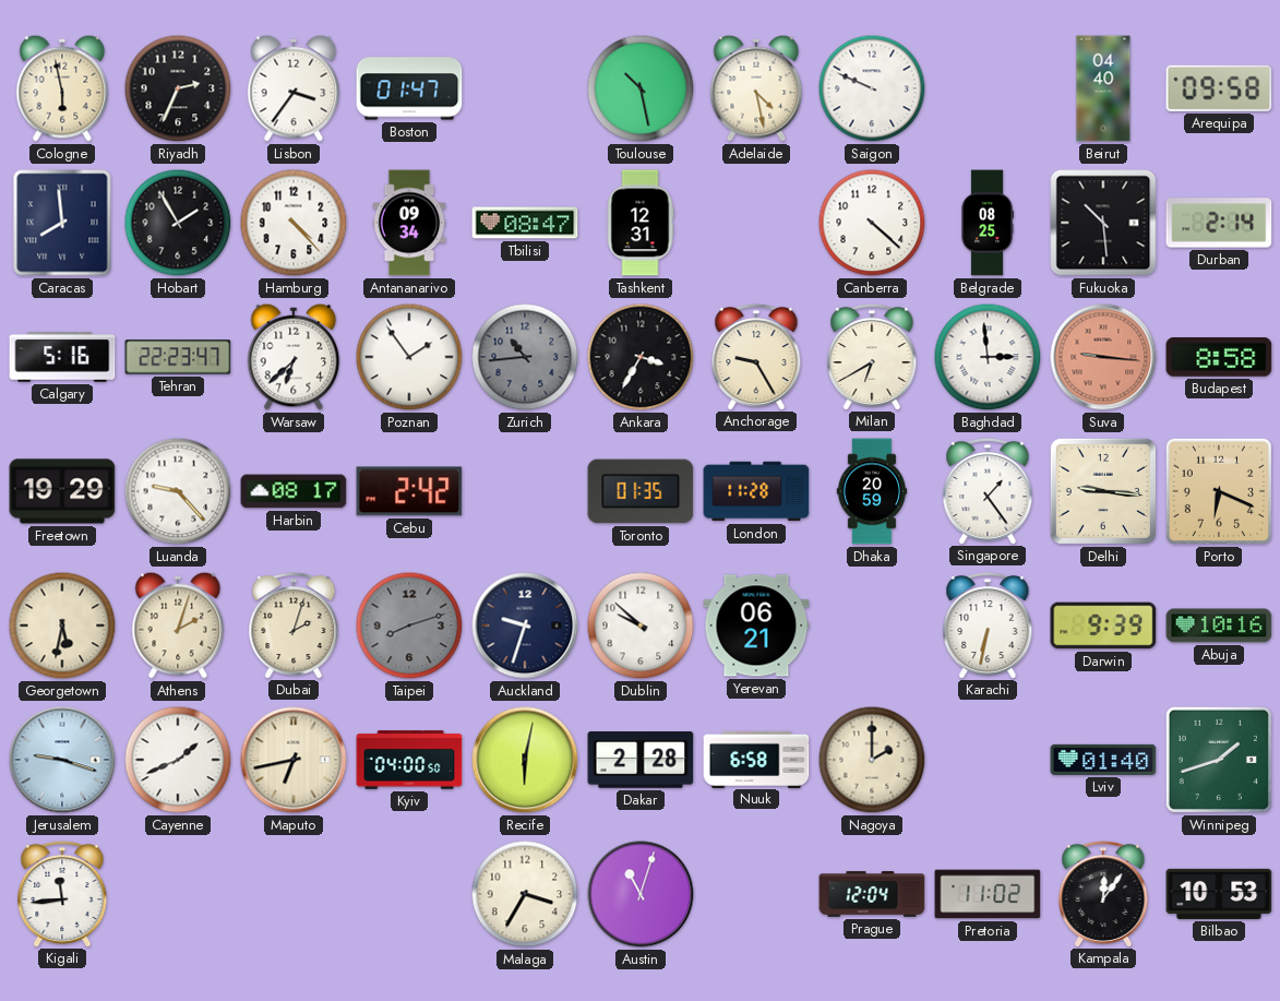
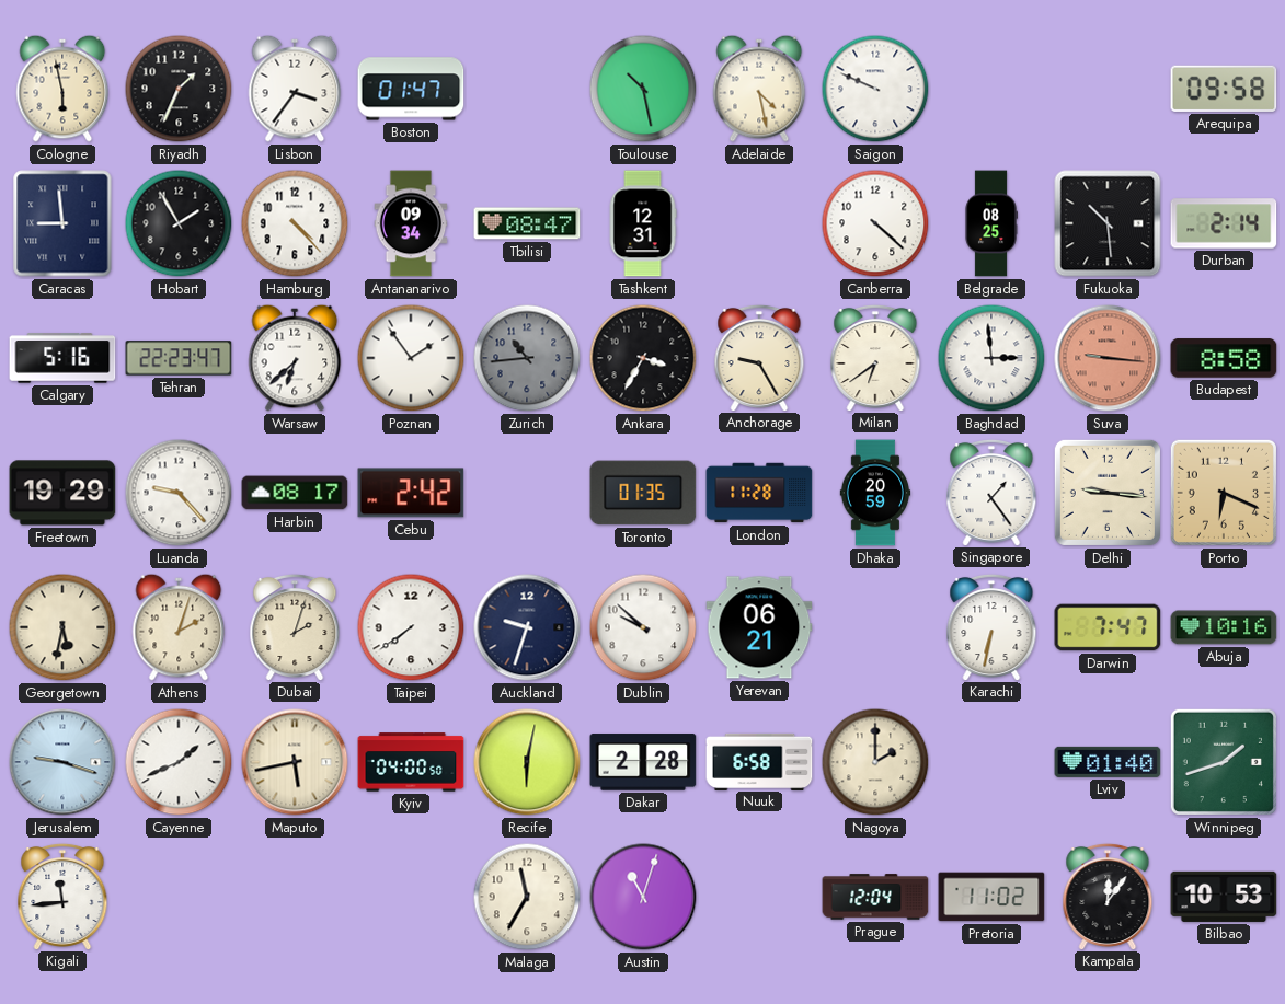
Riyadh: 2:34 -> 1:34 (179, 89)
Beirut: 04:40 -> none (1103, 88)
Caracas: 7:59 -> 8:59 (62, 223)
Milan: 6:40 -> 6:39 (875, 357)
Taipei: 8:12 -> 7:39 (411, 627)
Taipei dial: grey -> white (411, 627)
Darwin: 9:39 -> 7:47 (1108, 627)
Maputo: 6:43 -> 5:43 (295, 762)
Malaga: 3:35 -> 11:35 (527, 897)
